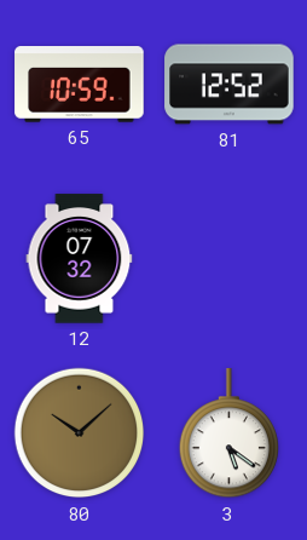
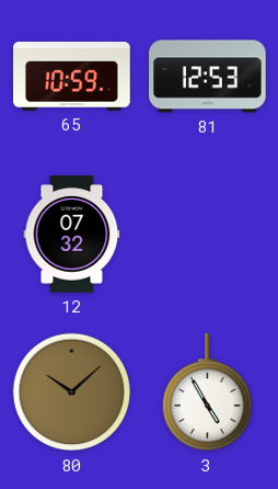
81: 12:52 -> 12:53 (208, 77)
3: 5:21 -> 4:55 (207, 393)
